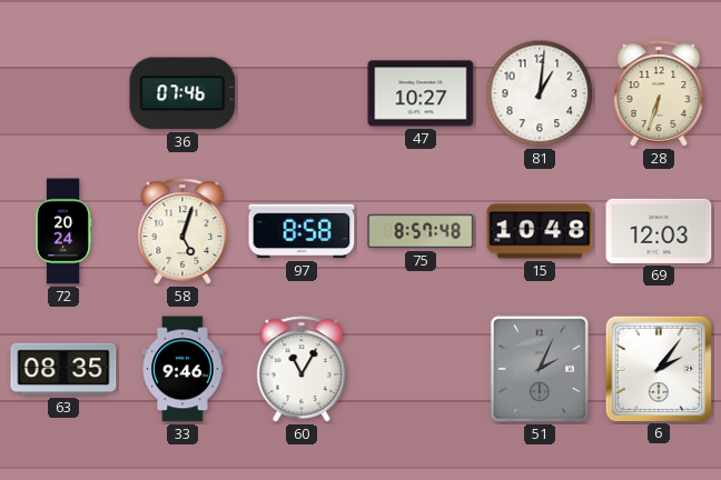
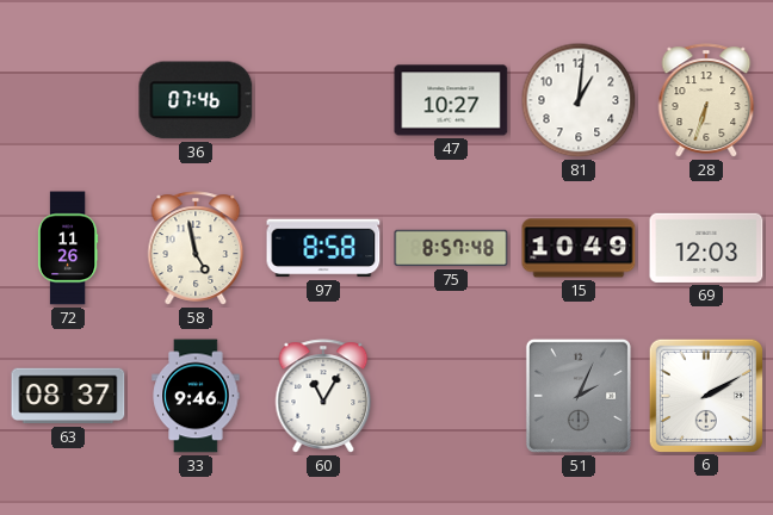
72: 20:24 -> 11:26 (68, 248)
58: 5:03 -> 4:58 (196, 248)
15: 10:48 -> 10:49 (579, 248)
63: 08:35 -> 08:37 (68, 396)
6: 2:06 -> 2:10 (705, 395)
